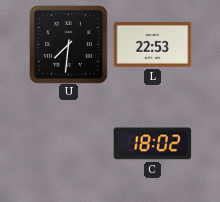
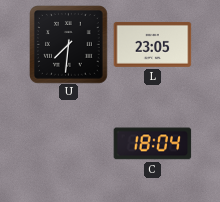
L: 22:53 -> 23:05 (152, 44)
C: 18:02 -> 18:04 (152, 144)
